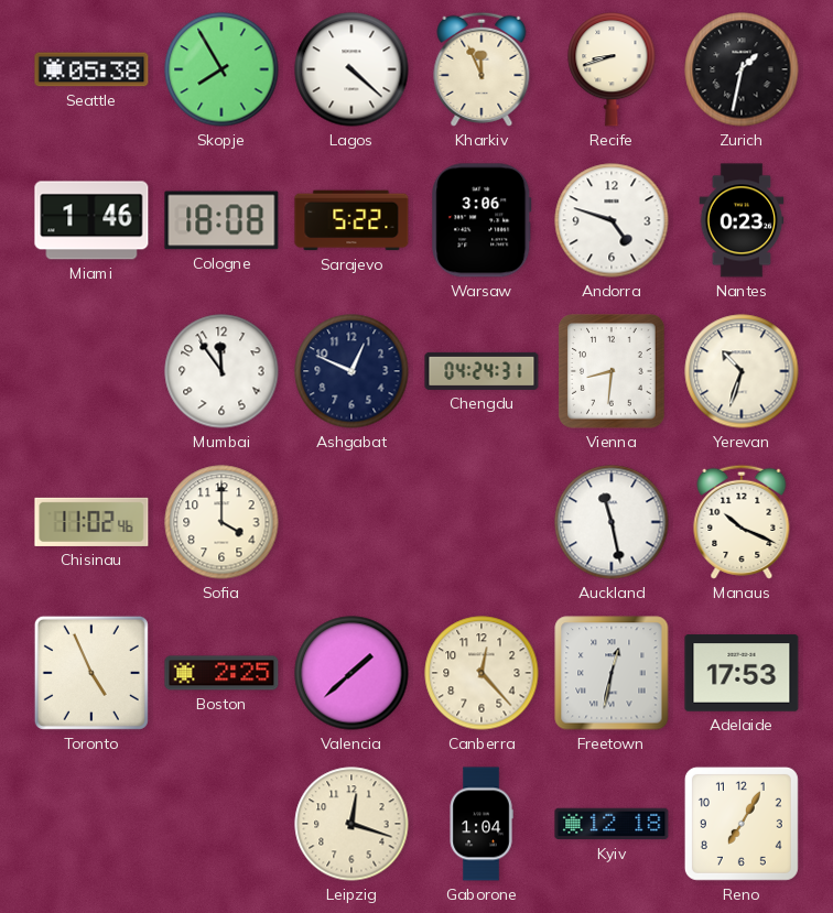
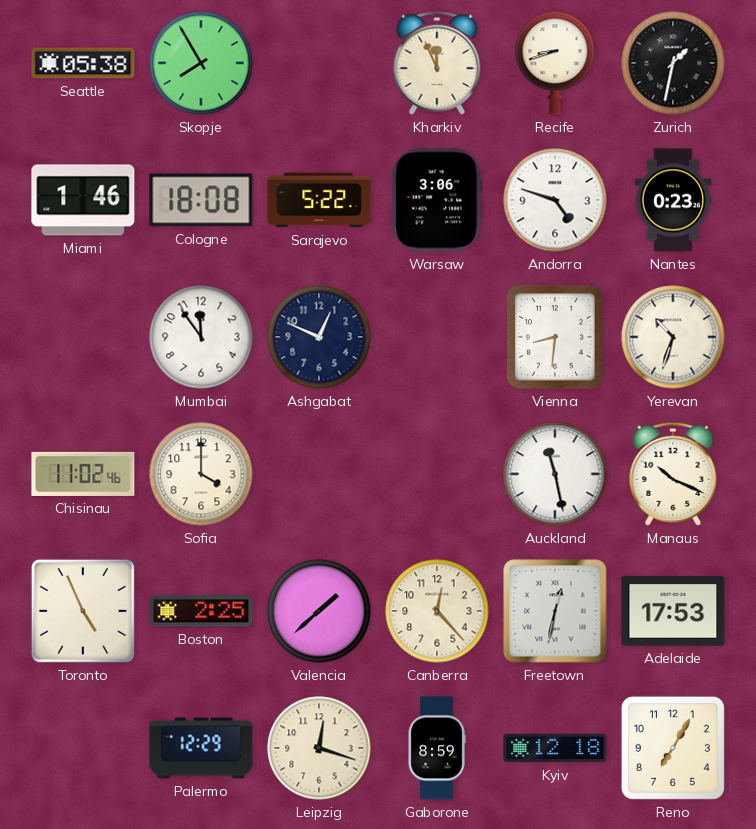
Lagos: 4:22 -> none (351, 69)
Chengdu: 04:24 -> none (482, 371)
Palermo: none -> 12:29 (201, 748)
Gaborone: 1:04 -> 8:59 (437, 748)
